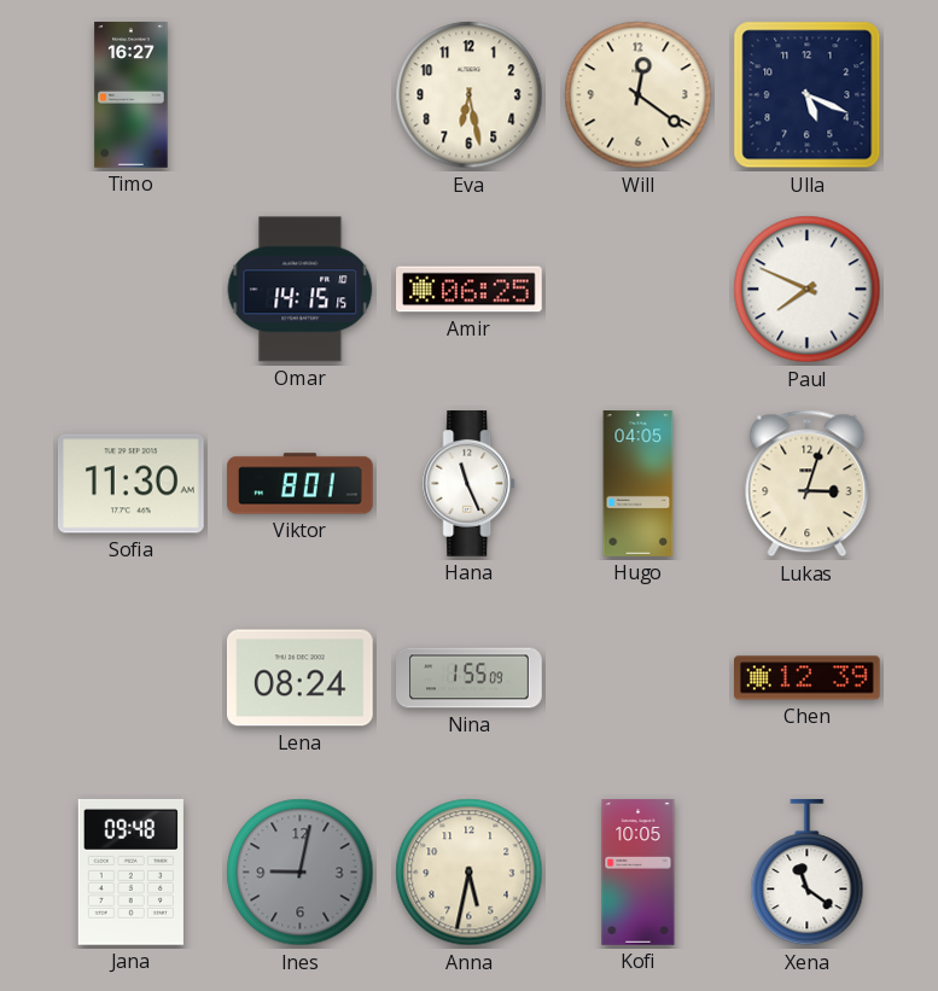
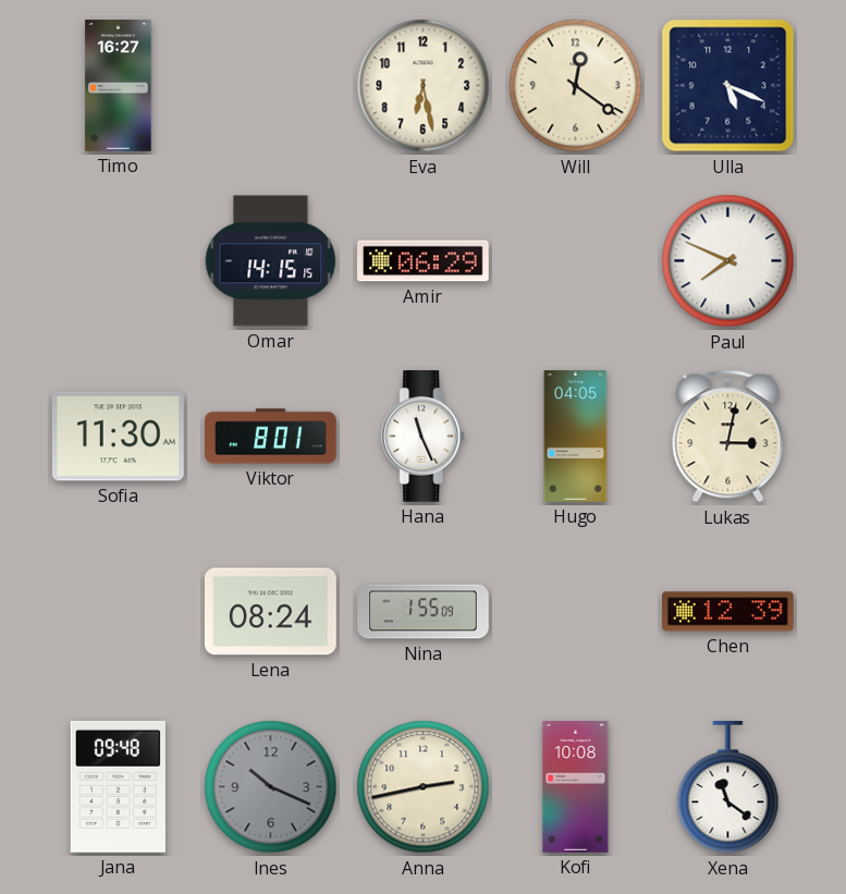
Amir: 06:25 -> 06:29 (424, 261)
Lukas: 3:03 -> 3:02 (728, 437)
Ines: 9:02 -> 10:19 (271, 787)
Anna: 5:32 -> 2:43 (424, 787)
Kofi: 10:05 -> 10:08 (576, 787)
